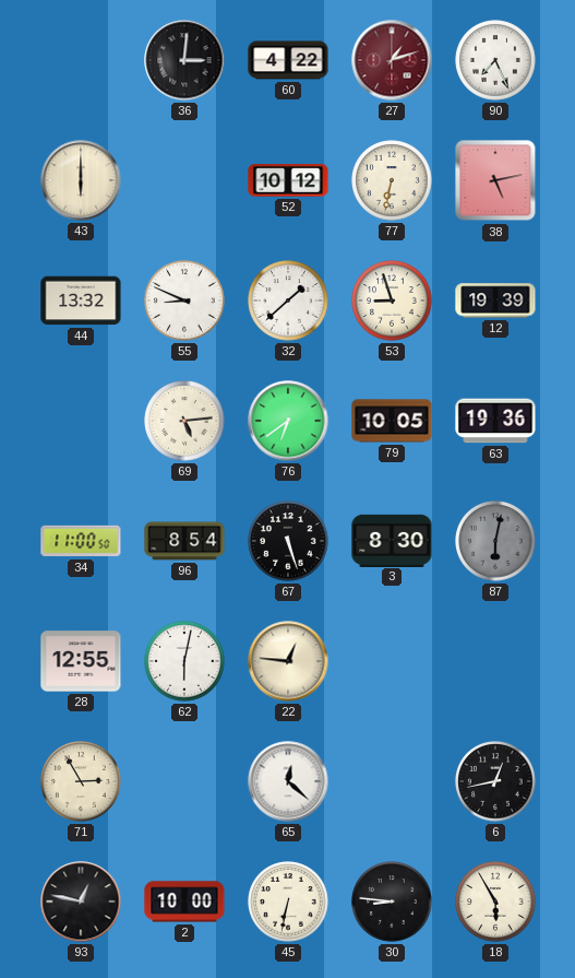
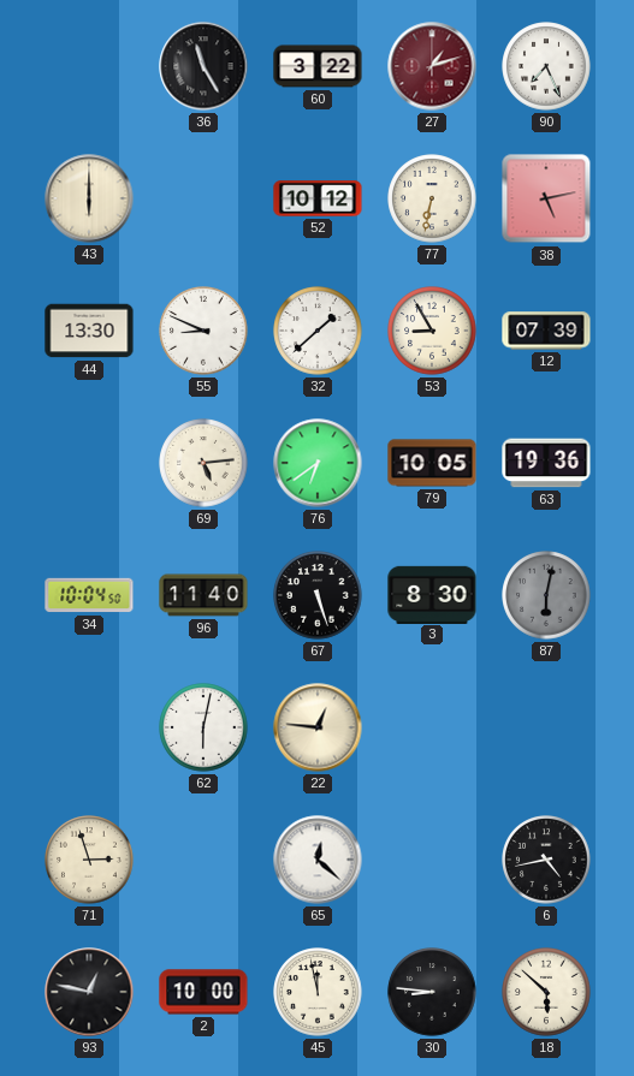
36: 3:01 -> 11:25 (203, 66)
60: 4:22 -> 3:22 (318, 66)
44: 13:32 -> 13:30 (89, 331)
53: 8:57 -> 8:55 (432, 331)
12: 19:39 -> 07:39 (546, 331)
34: 11:00 -> 10:04 (89, 595)
96: 8:54 -> 11:40 (203, 595)
28: 12:55 -> none (81, 661)
71: 2:55 -> 2:57 (89, 860)
6: 12:43 -> 4:43 (546, 860)
45: 6:32 -> 11:58 (318, 992)
18: 5:55 -> 5:52 (546, 992)
